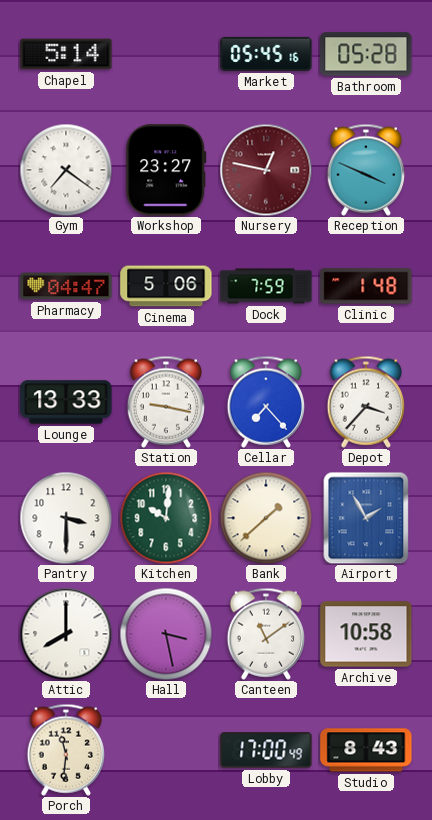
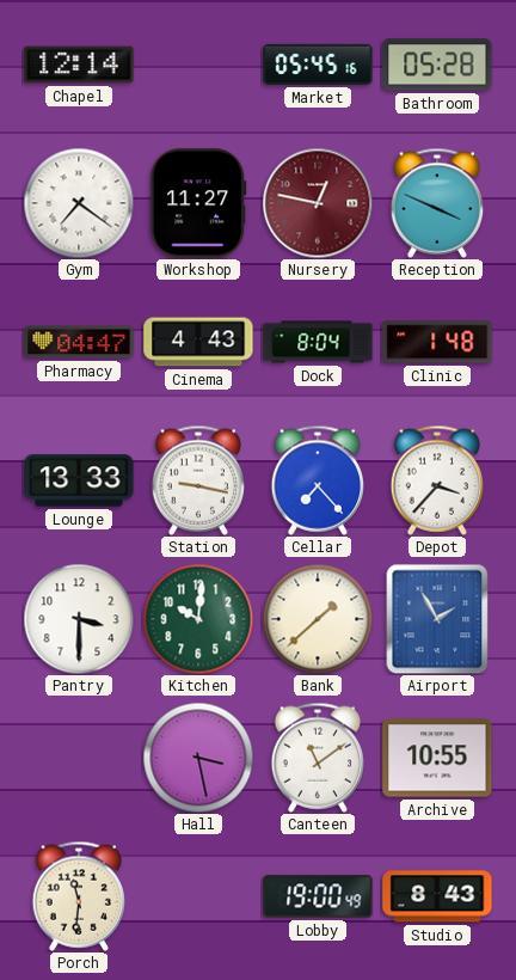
Chapel: 5:14 -> 12:14 (79, 65)
Workshop: 23:27 -> 11:27 (198, 203)
Cinema: 5:06 -> 4:43 (198, 342)
Dock: 7:59 -> 8:04 (318, 342)
Attic: 8:00 -> none (66, 634)
Archive: 10:58 -> 10:55 (437, 758)
Lobby: 17:00 -> 19:00 (318, 896)
